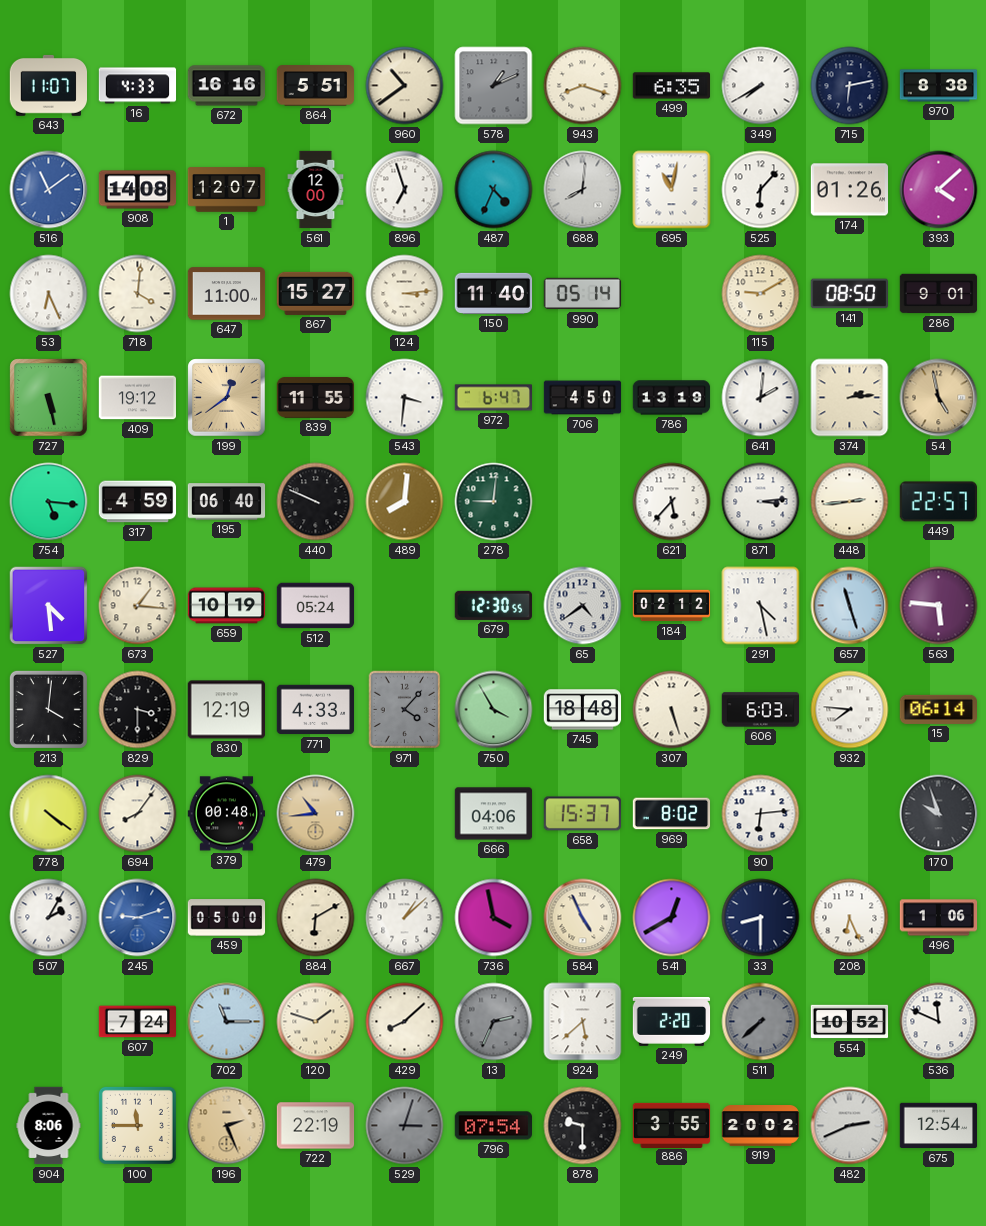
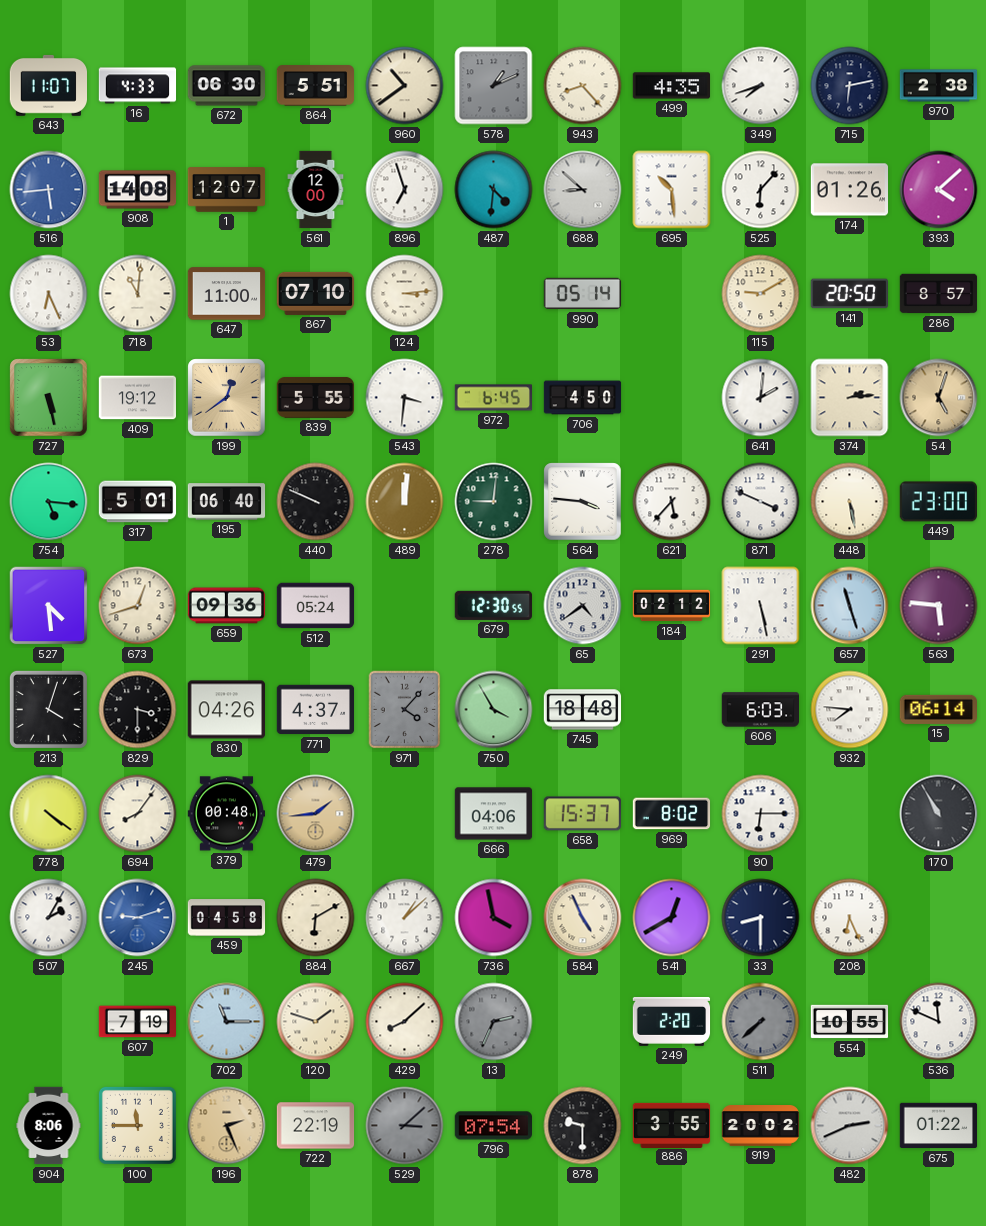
672: 16:16 -> 06:30 (226, 86)
943: 8:18 -> 8:23 (583, 86)
499: 6:35 -> 4:35 (671, 86)
349: 7:40 -> 7:42 (761, 86)
970: 8:38 -> 2:38 (939, 86)
516: 11:09 -> 5:44 (49, 190)
487: 4:34 -> 4:31 (494, 190)
688: 8:01 -> 8:52 (583, 190)
695: 11:02 -> 10:29 (672, 190)
718: 4:01 -> 11:01 (138, 294)
867: 15:27 -> 07:10 (316, 293)
150: 11:40 -> none (494, 293)
141: 08:50 -> 20:50 (849, 294)
286: 9:01 -> 8:57 (939, 294)
839: 11:55 -> 5:55 (315, 397)
972: 6:47 -> 6:45 (493, 398)
786: 13:19 -> none (672, 398)
54: 4:58 -> 5:03 (939, 398)
317: 4:59 -> 5:01 (138, 502)
489: 8:01 -> 12:01 (405, 502)
564: none -> 3:46 (583, 502)
871: 3:14 -> 3:49 (761, 502)
448: 2:44 -> 5:28 (850, 502)
449: 22:57 -> 23:00 (938, 502)
673: 1:16 -> 12:42 (138, 606)
659: 10:19 -> 09:36 (227, 606)
291: 4:28 -> 5:28 (761, 606)
213: 4:01 -> 4:03 (48, 709)
830: 12:19 -> 04:26 (226, 710)
771: 4:33 -> 4:37 (315, 710)
307: 5:27 -> none (672, 710)
479: 10:44 -> 1:44 (316, 814)
90: 6:14 -> 6:15 (761, 814)
170: 9:57 -> 10:55 (939, 814)
459: 05:00 -> 04:58 (227, 918)
496: 1:06 -> none (939, 918)
607: 7:24 -> 7:19 (138, 1022)
924: 5:38 -> none (583, 1022)
554: 10:52 -> 10:55 (850, 1022)
529: 3:03 -> 3:08 (405, 1126)
675: 12:54 -> 01:22 (939, 1126)
